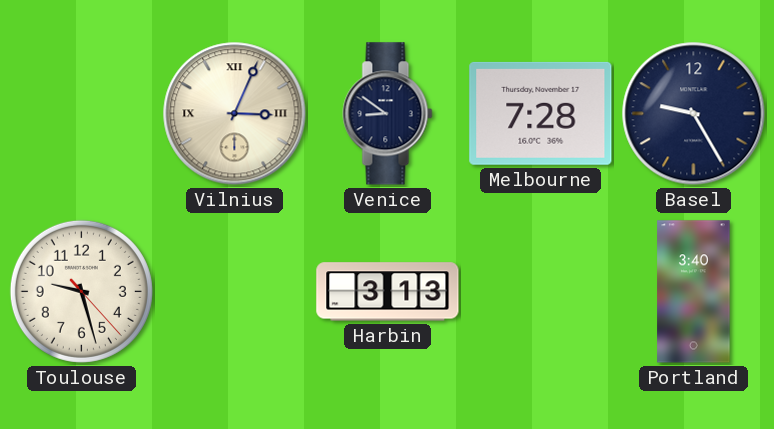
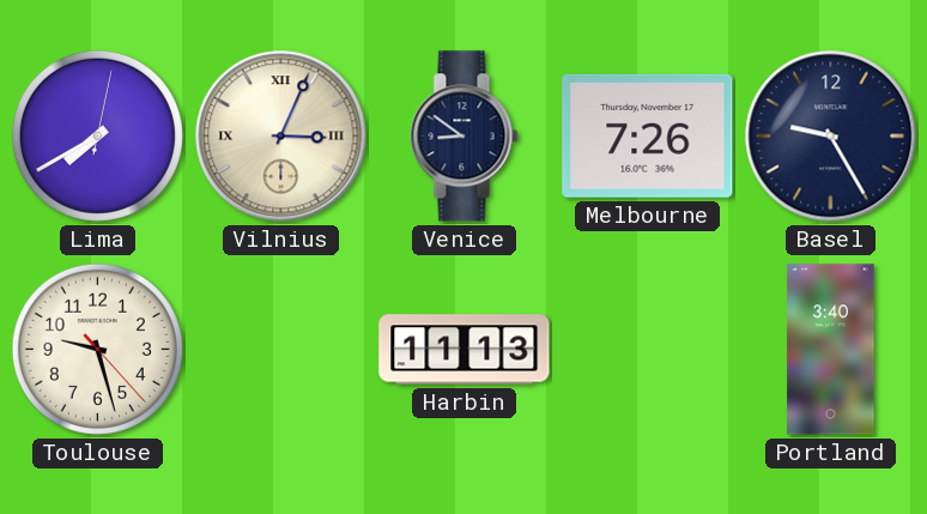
Lima: none -> 7:40 (97, 135)
Melbourne: 7:28 -> 7:26 (648, 135)
Harbin: 3:13 -> 11:13 (465, 350)
